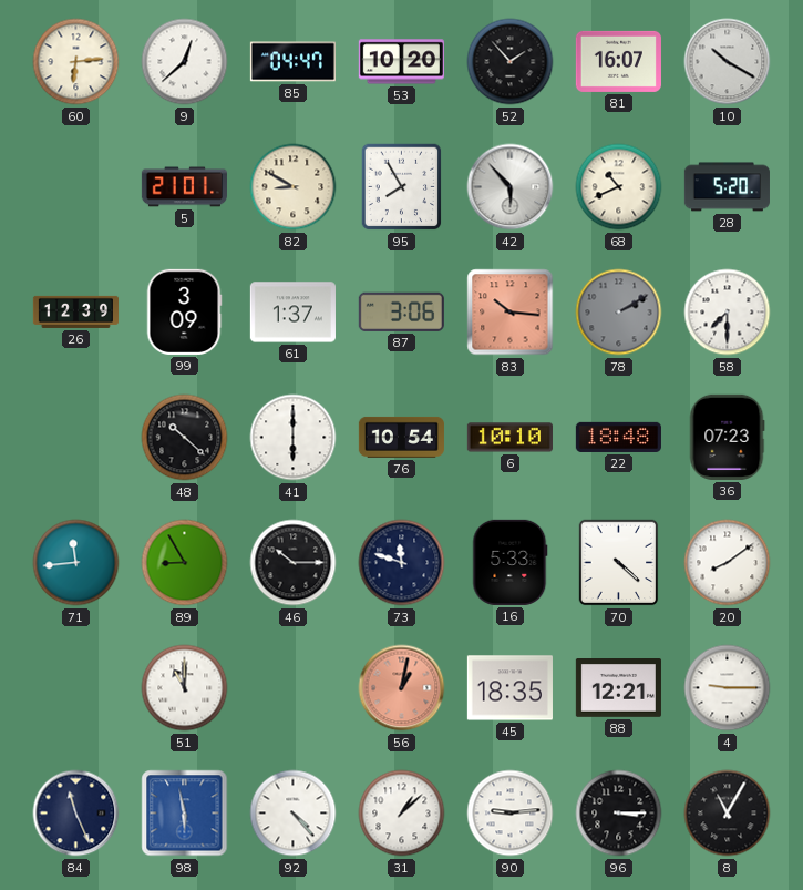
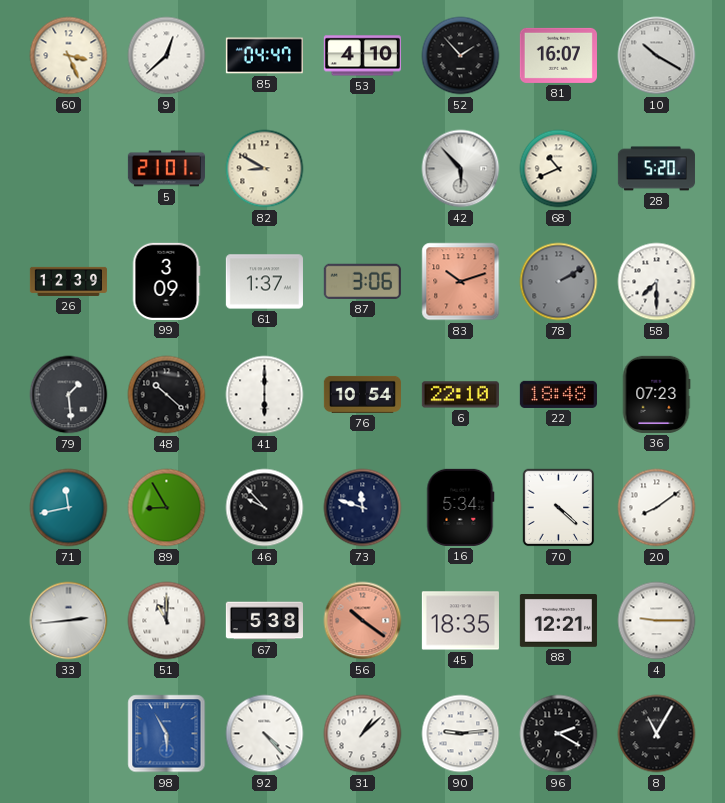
60: 6:14 -> 3:26 (69, 56)
53: 10:20 -> 4:10 (362, 56)
95: 7:55 -> none (402, 187)
83: 10:16 -> 10:12 (461, 282)
79: none -> 1:29 (69, 395)
6: 10:10 -> 22:10 (460, 395)
71: 11:44 -> 11:43 (69, 508)
46: 10:15 -> 9:53 (265, 508)
16: 5:33 -> 5:34 (461, 507)
33: none -> 2:44 (69, 621)
67: none -> 5:38 (264, 621)
56: 1:02 -> 10:21 (363, 621)
84: 11:26 -> none (76, 814)
98: 5:58 -> 5:55 (167, 734)
96: 3:15 -> 2:20 (559, 734)
